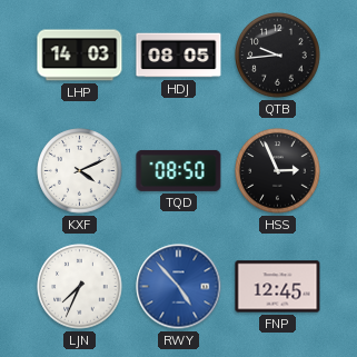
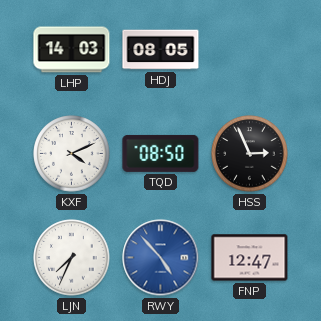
QTB: 9:44 -> none (278, 56)
FNP: 12:45 -> 12:47 (250, 258)
